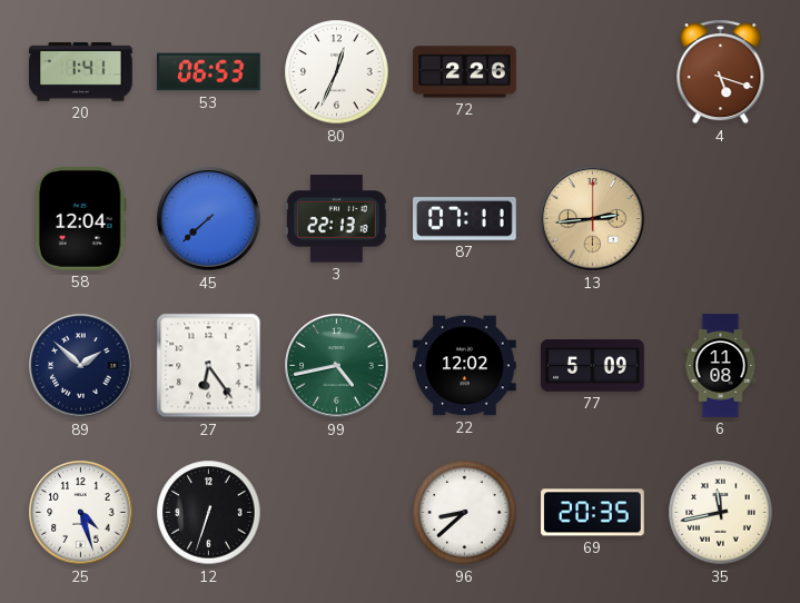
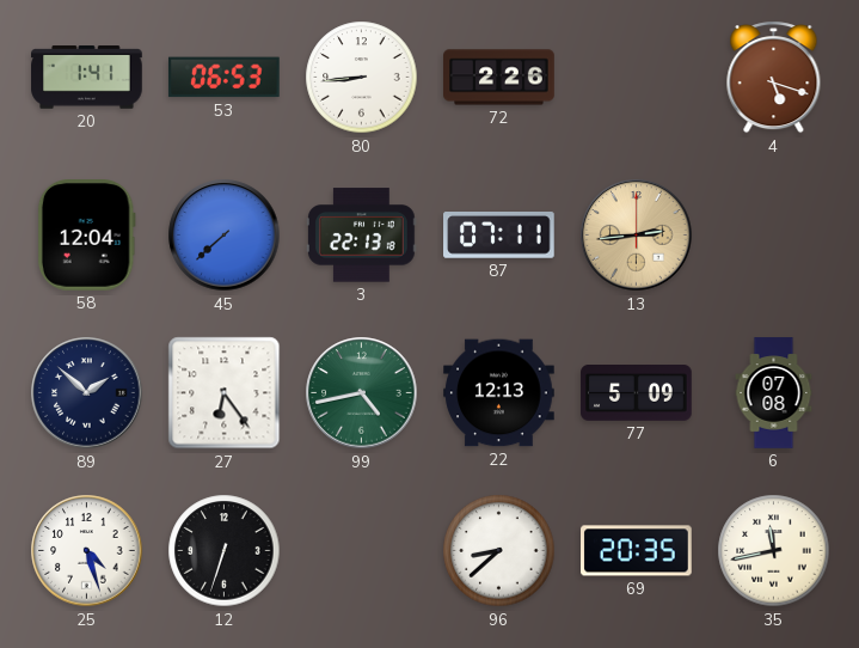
80: 12:34 -> 8:44 (362, 78)
22: 12:02 -> 12:13 (499, 393)
6: 11:08 -> 07:08 (774, 393)
